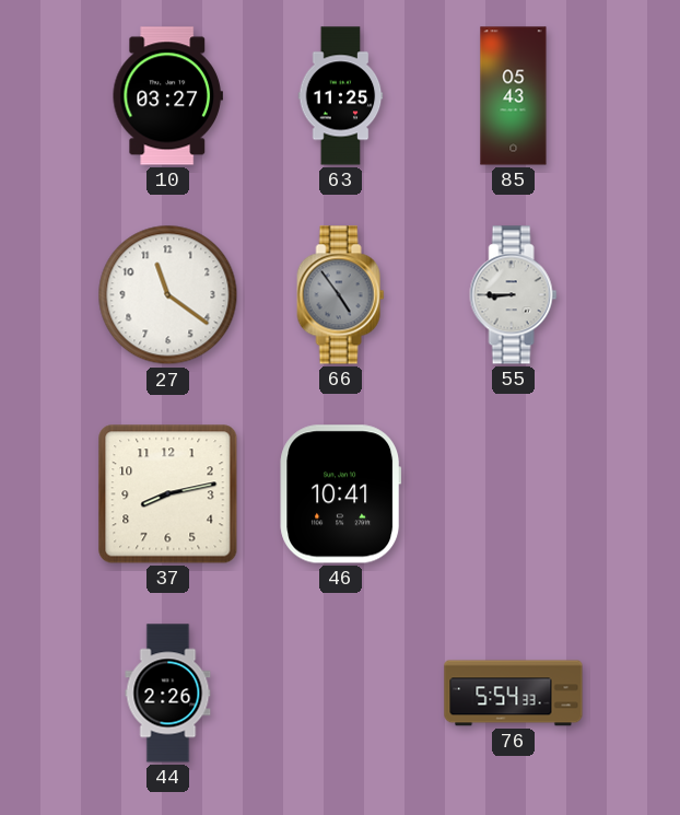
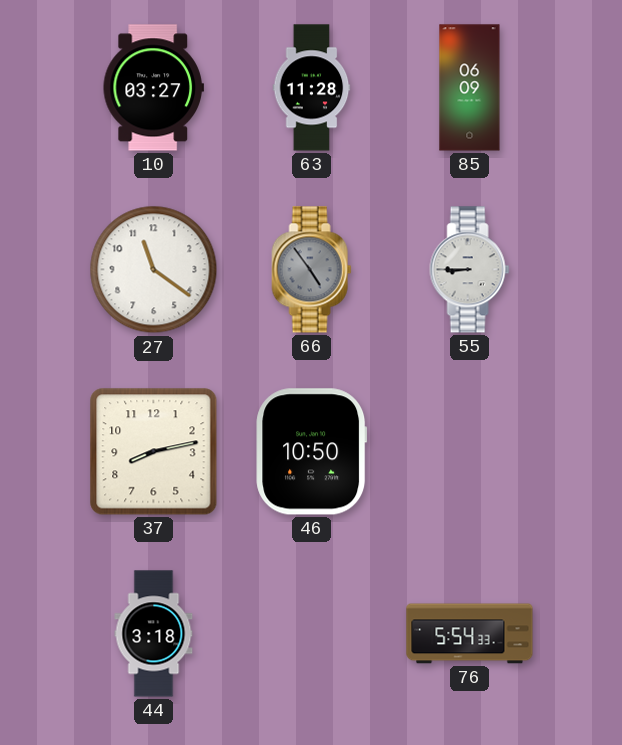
63: 11:25 -> 11:28 (312, 88)
85: 05:43 -> 06:09 (470, 88)
46: 10:41 -> 10:50 (312, 452)
44: 2:26 -> 3:18 (154, 634)
